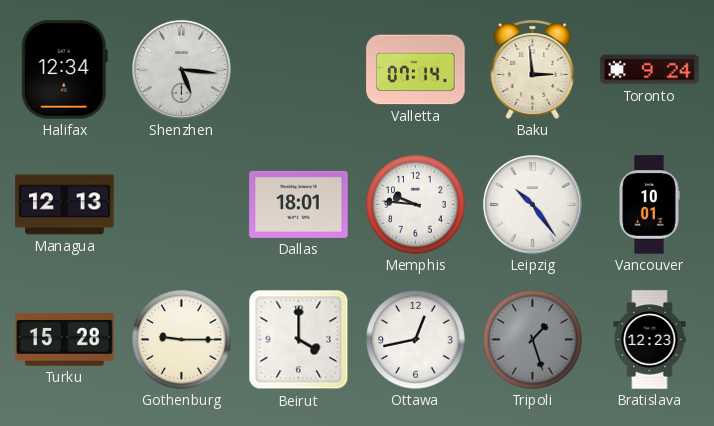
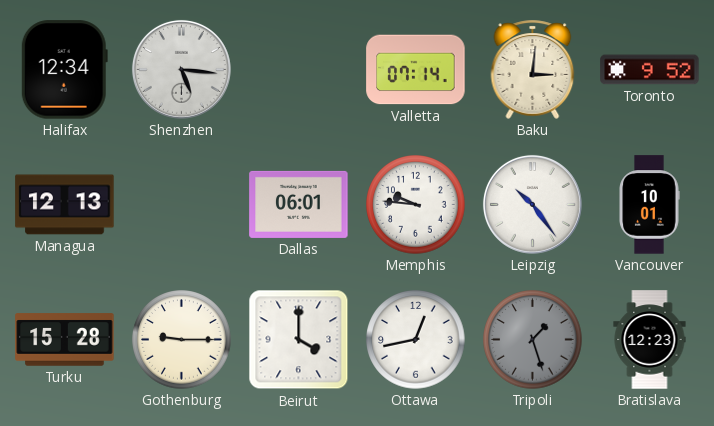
Baku: 2:59 -> 3:01 (533, 69)
Toronto: 9:24 -> 9:52 (650, 70)
Dallas: 18:01 -> 06:01 (299, 204)
